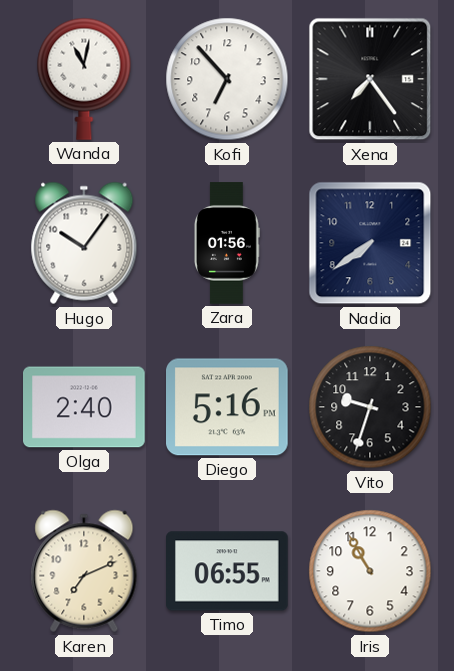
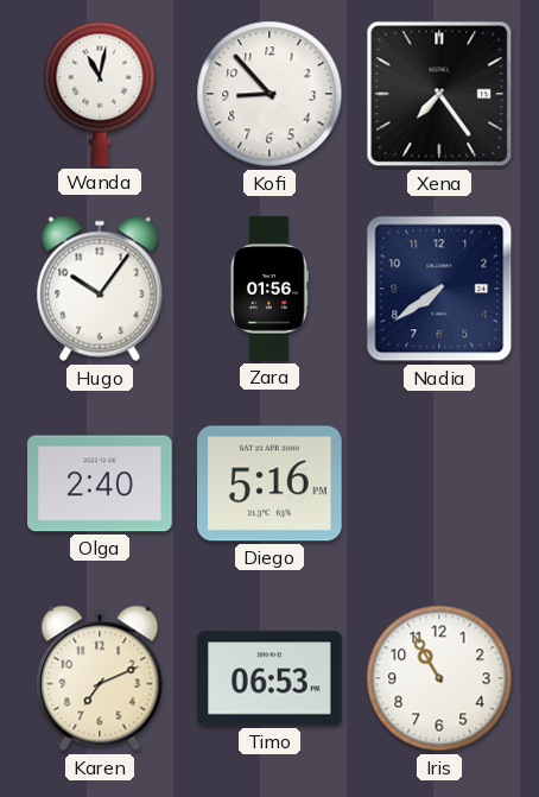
Kofi: 6:53 -> 8:53 (269, 94)
Vito: 9:33 -> none (370, 407)
Timo: 06:55 -> 06:53 (271, 678)
